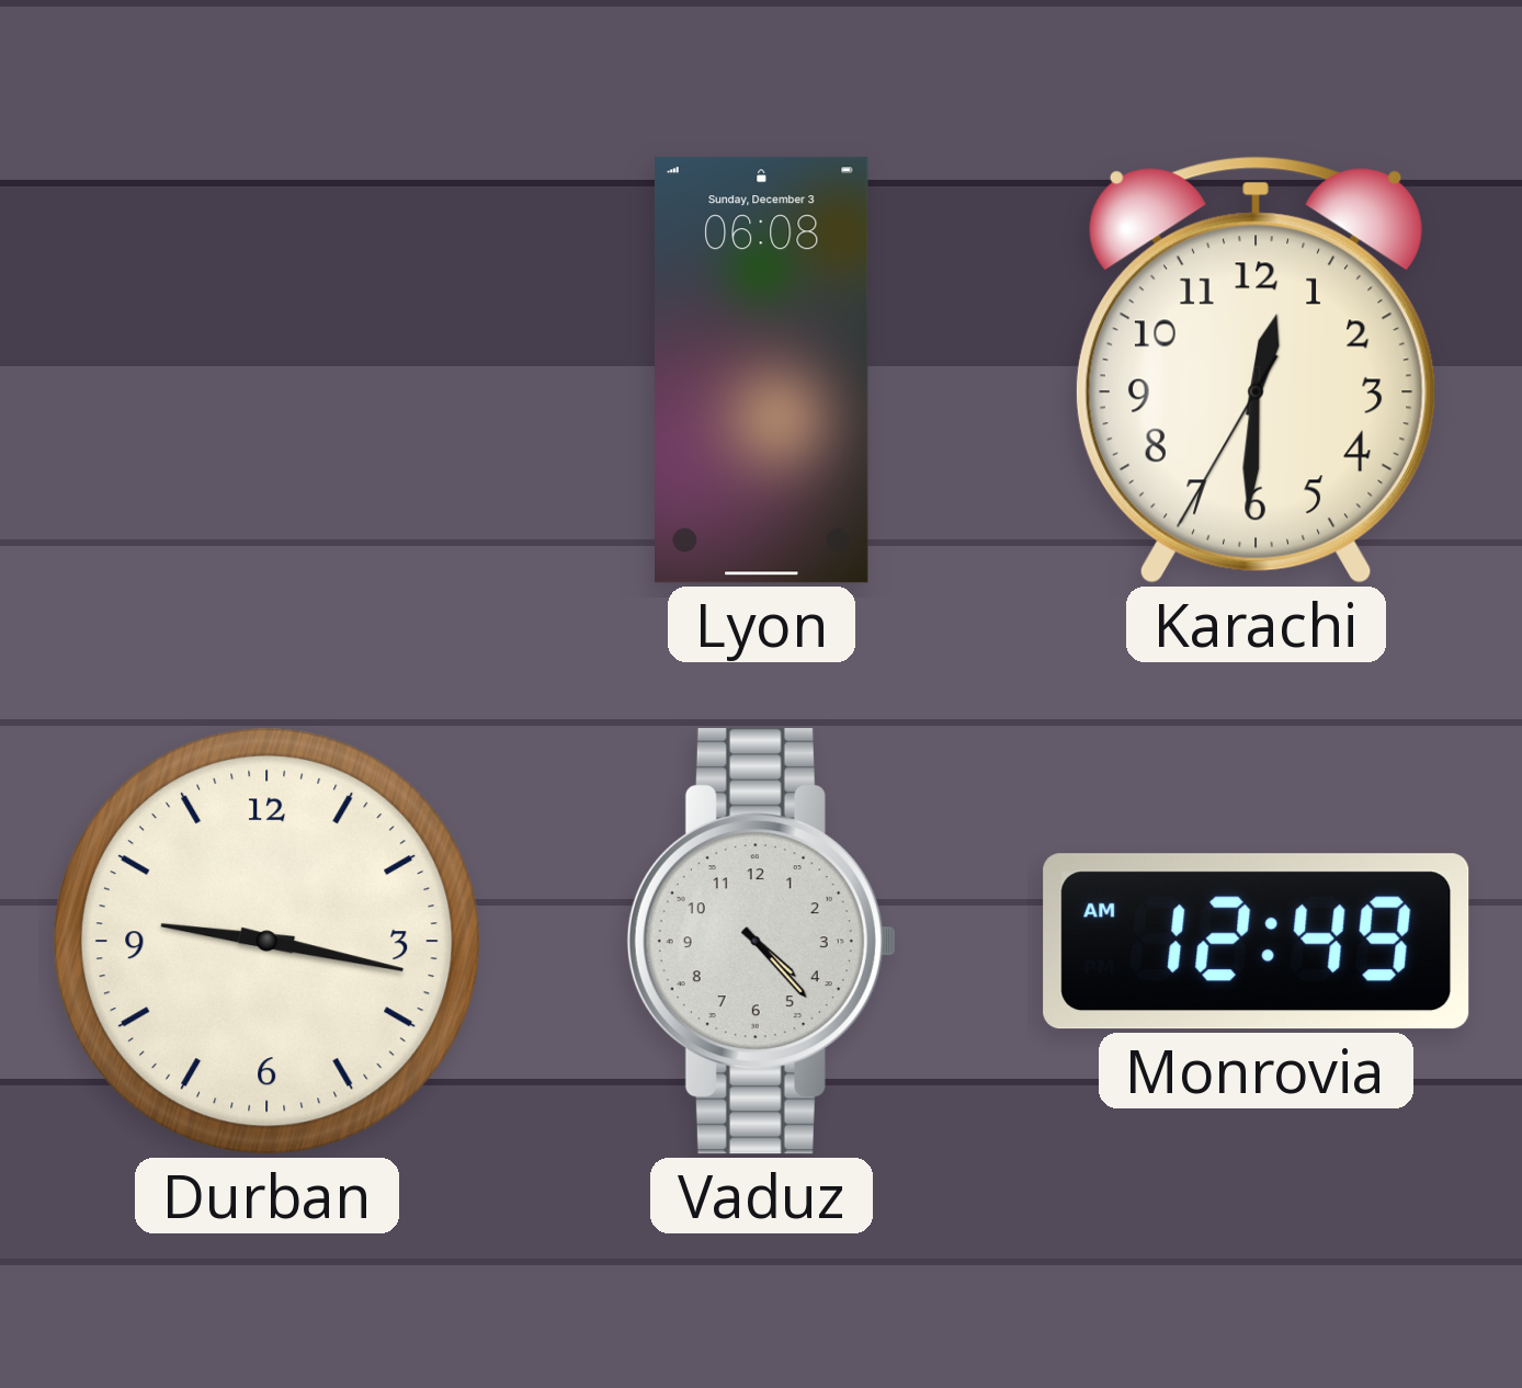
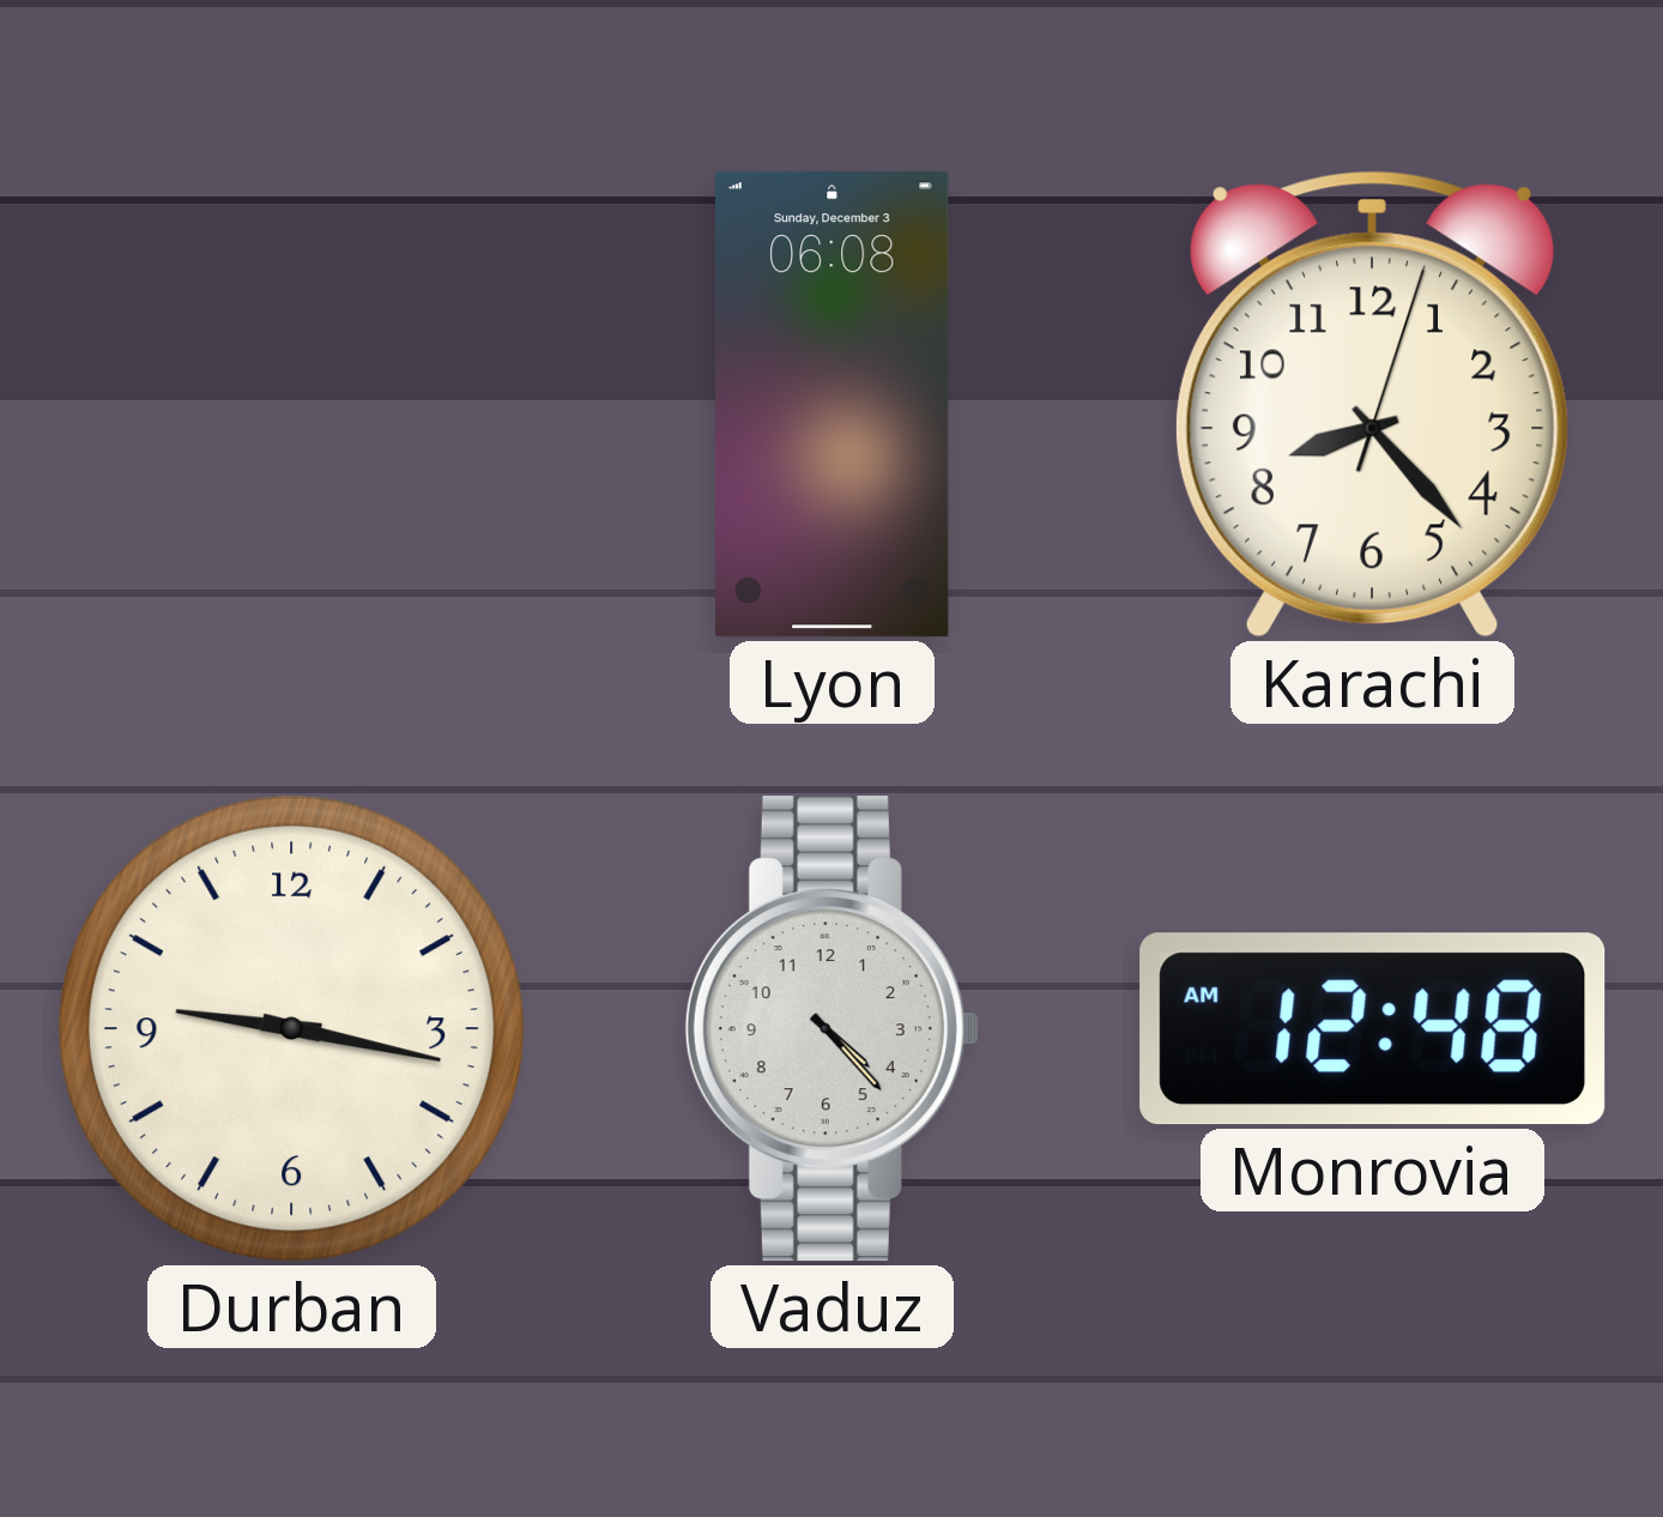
Karachi: 12:30 -> 8:23 (1372, 404)
Monrovia: 12:49 -> 12:48 (1373, 1029)
